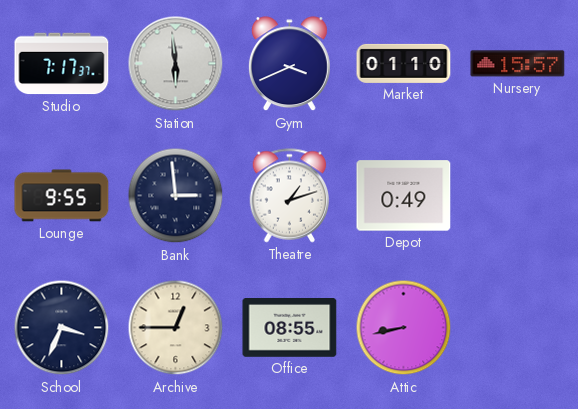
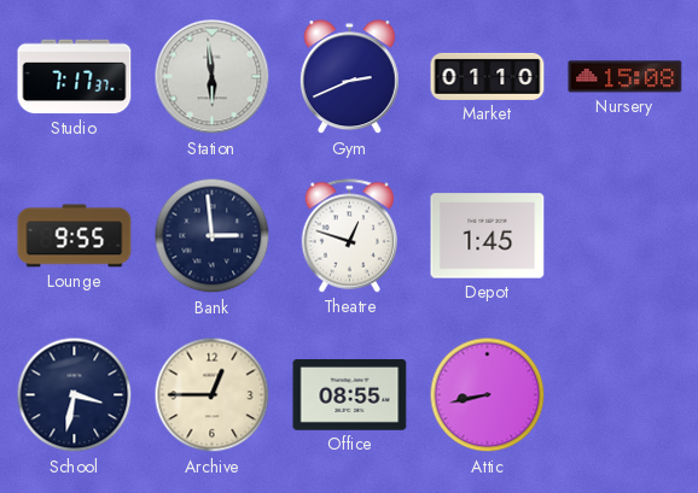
Gym: 3:41 -> 2:41 (349, 77)
Nursery: 15:57 -> 15:08 (626, 77)
Theatre: 1:12 -> 12:48 (350, 236)
Depot: 0:49 -> 1:45 (488, 236)
School: 3:34 -> 3:32 (75, 395)
